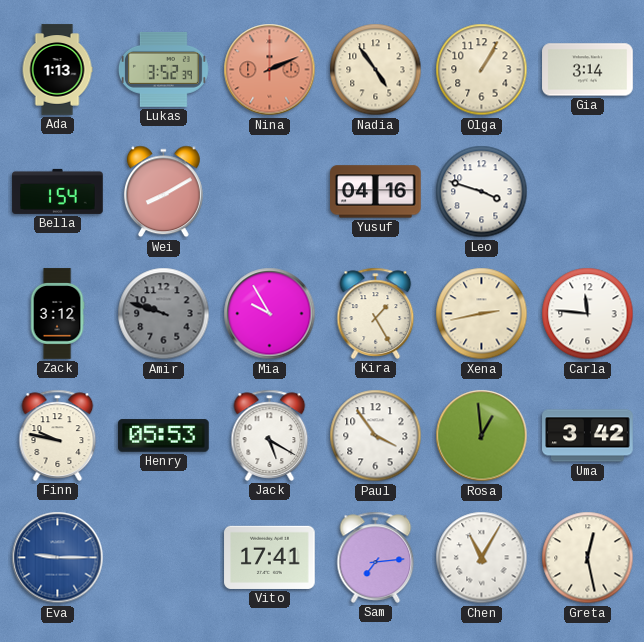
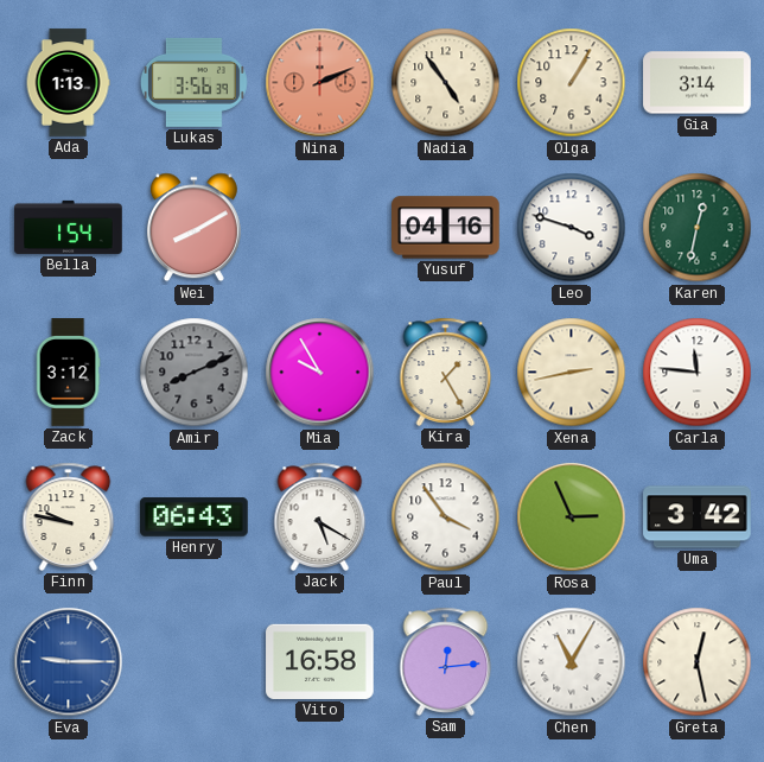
Lukas: 3:52 -> 3:56 (193, 82)
Karen: none -> 12:32 (698, 228)
Amir: 9:48 -> 8:11 (195, 373)
Henry: 05:53 -> 06:43 (195, 517)
Rosa: 12:59 -> 2:56 (572, 517)
Vito: 17:41 -> 16:58 (320, 661)
Sam: 7:14 -> 12:14 (446, 661)
